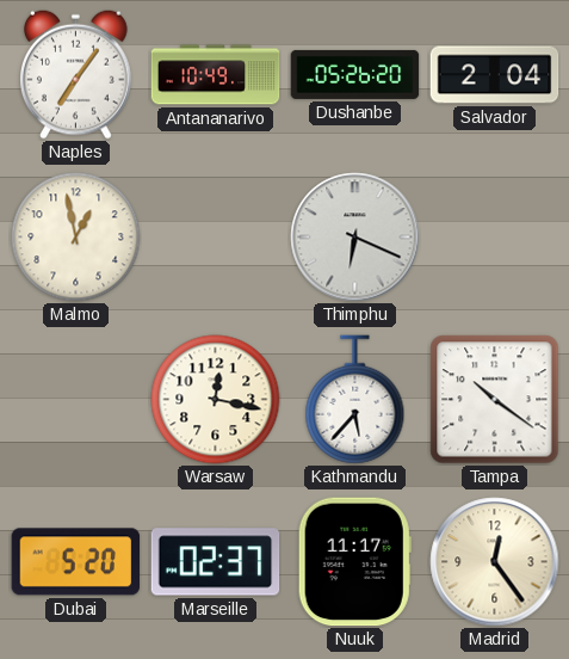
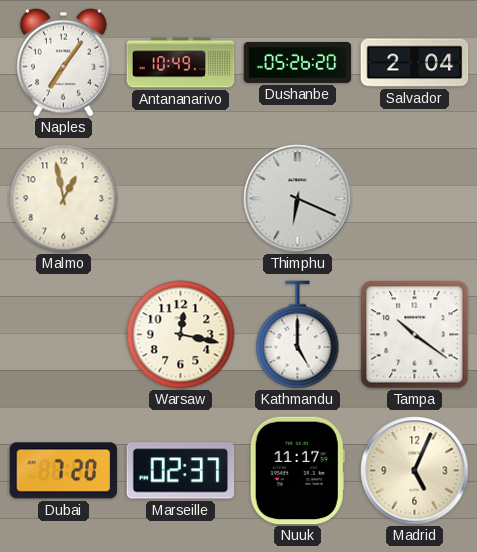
Kathmandu: 5:37 -> 5:00 (298, 335)
Dubai: 5:20 -> 7:20 (64, 471)
Madrid: 12:24 -> 5:04 (415, 471)
